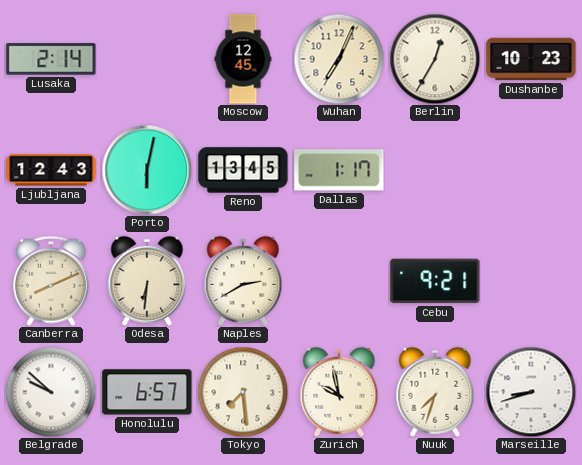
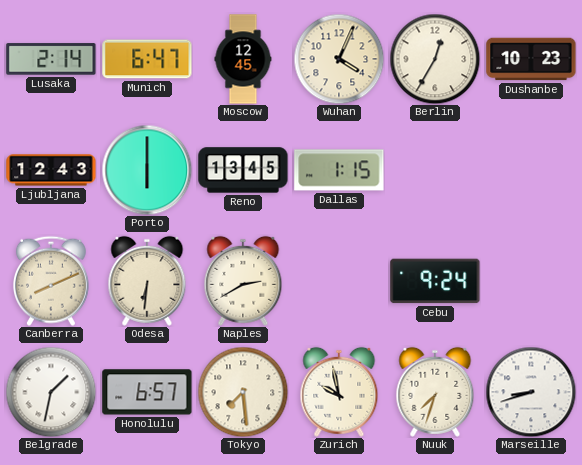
Munich: none -> 6:47 (147, 59)
Wuhan: 7:04 -> 4:04 (339, 59)
Porto: 6:02 -> 6:00 (147, 170)
Dallas: 1:17 -> 1:15 (339, 170)
Cebu: 9:21 -> 9:24 (435, 281)
Belgrade: 9:52 -> 1:32 (51, 392)
